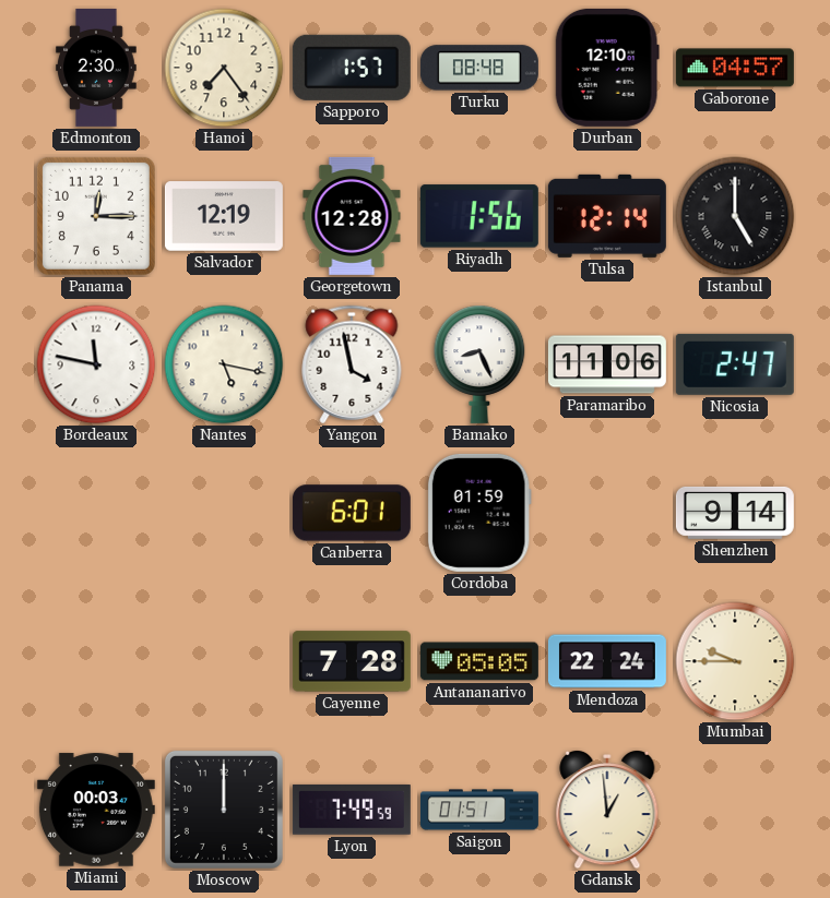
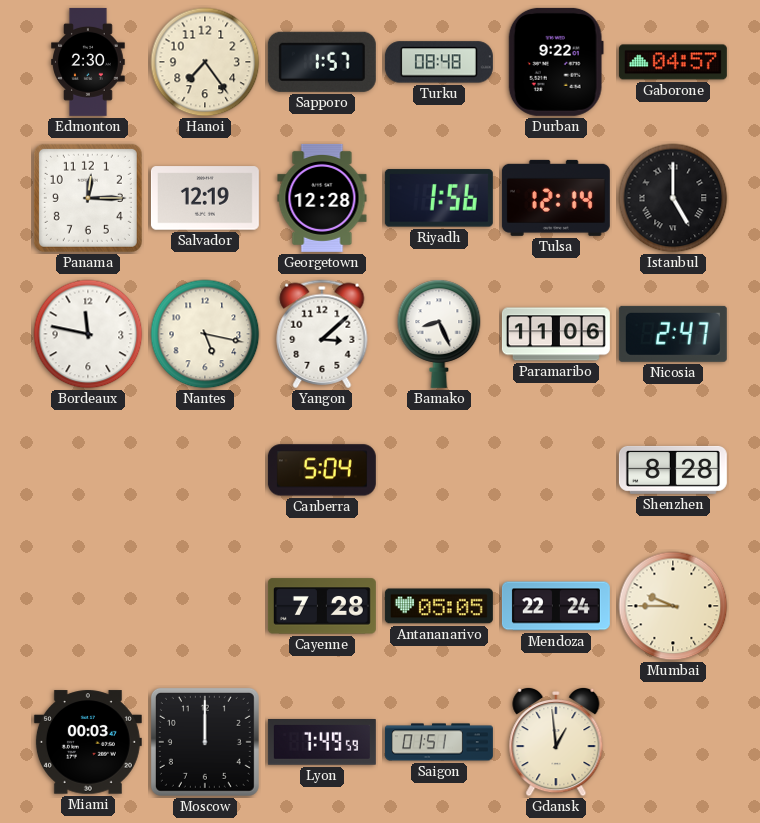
Durban: 12:10 -> 9:22 (556, 62)
Yangon: 3:58 -> 3:08 (322, 334)
Canberra: 6:01 -> 5:04 (322, 470)
Cordoba: 01:59 -> none (479, 513)
Shenzhen: 9:14 -> 8:28 (673, 470)
